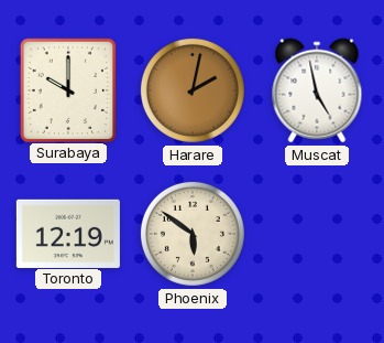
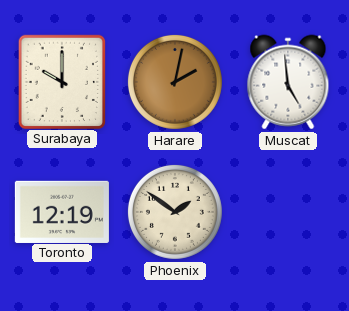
Muscat: 4:58 -> 4:59 (288, 82)
Phoenix: 5:51 -> 1:51 (175, 212)
